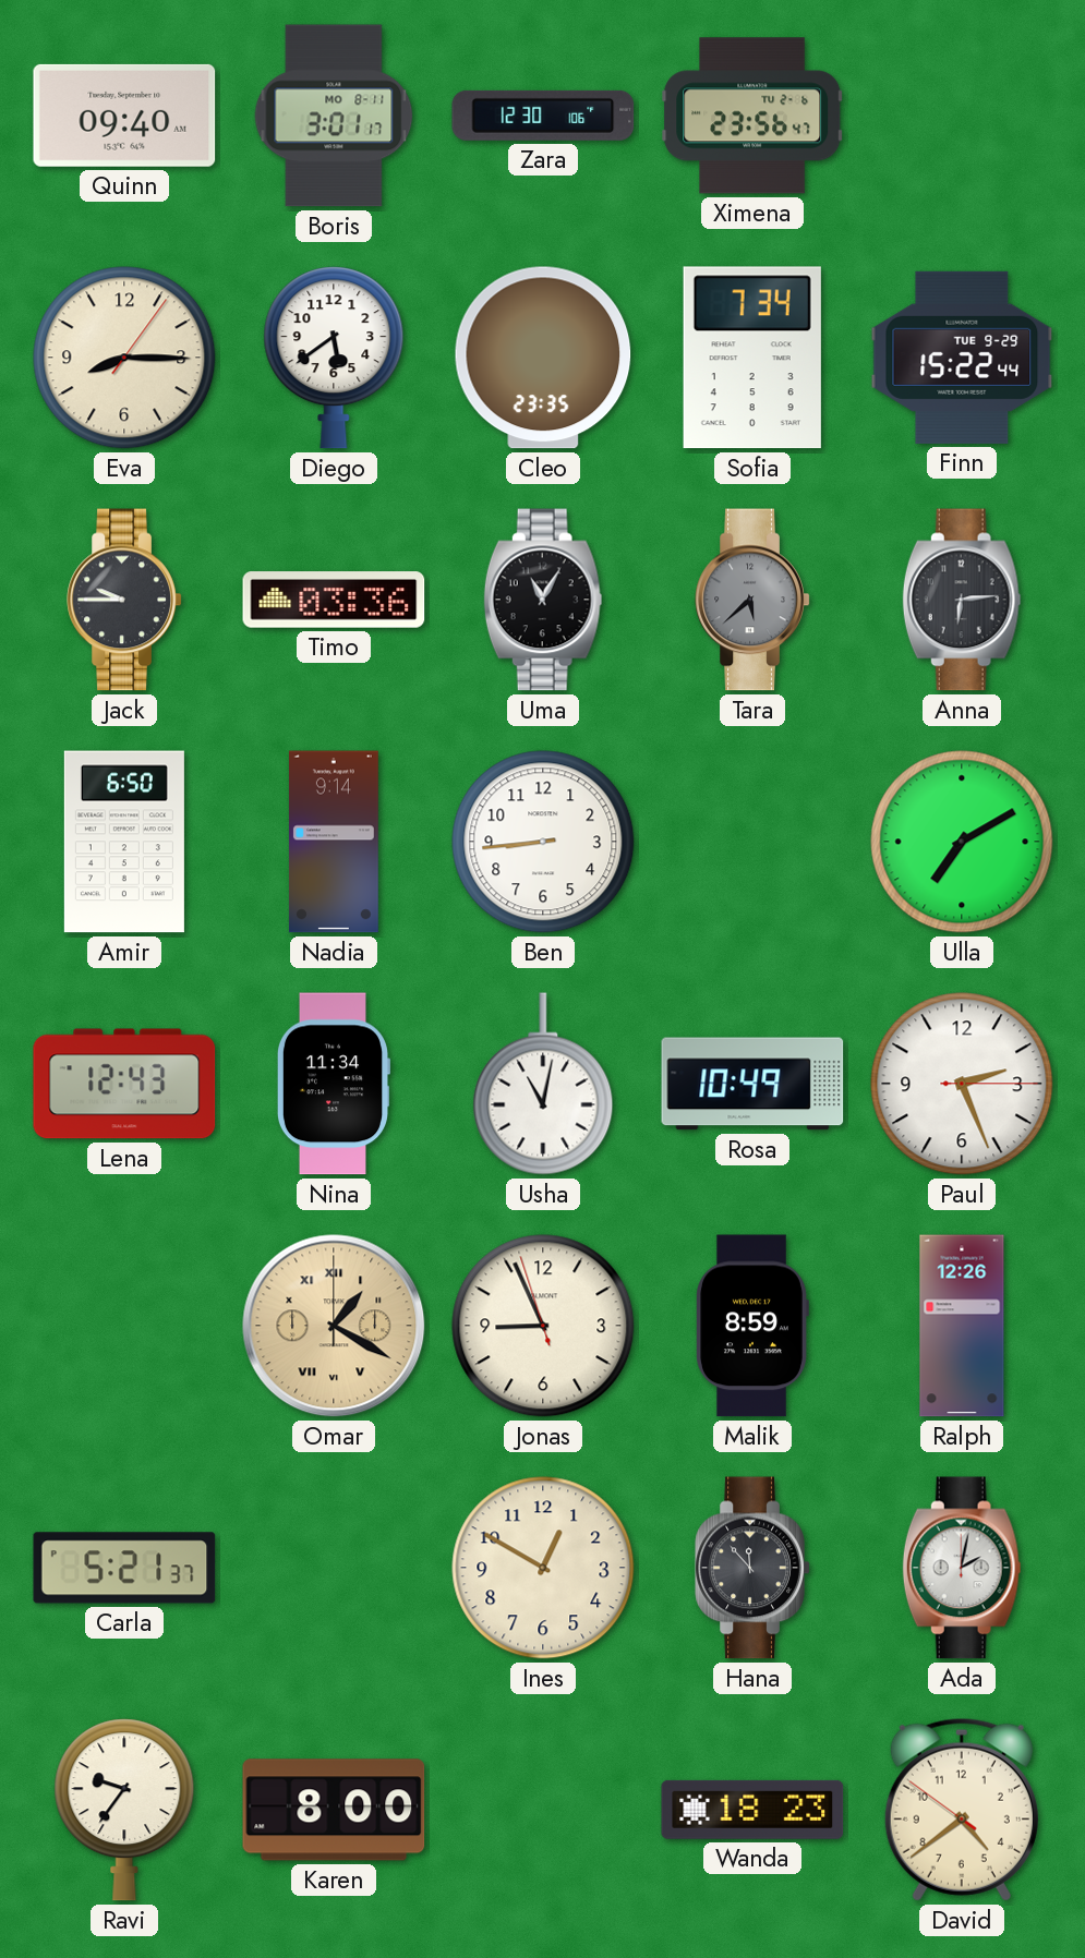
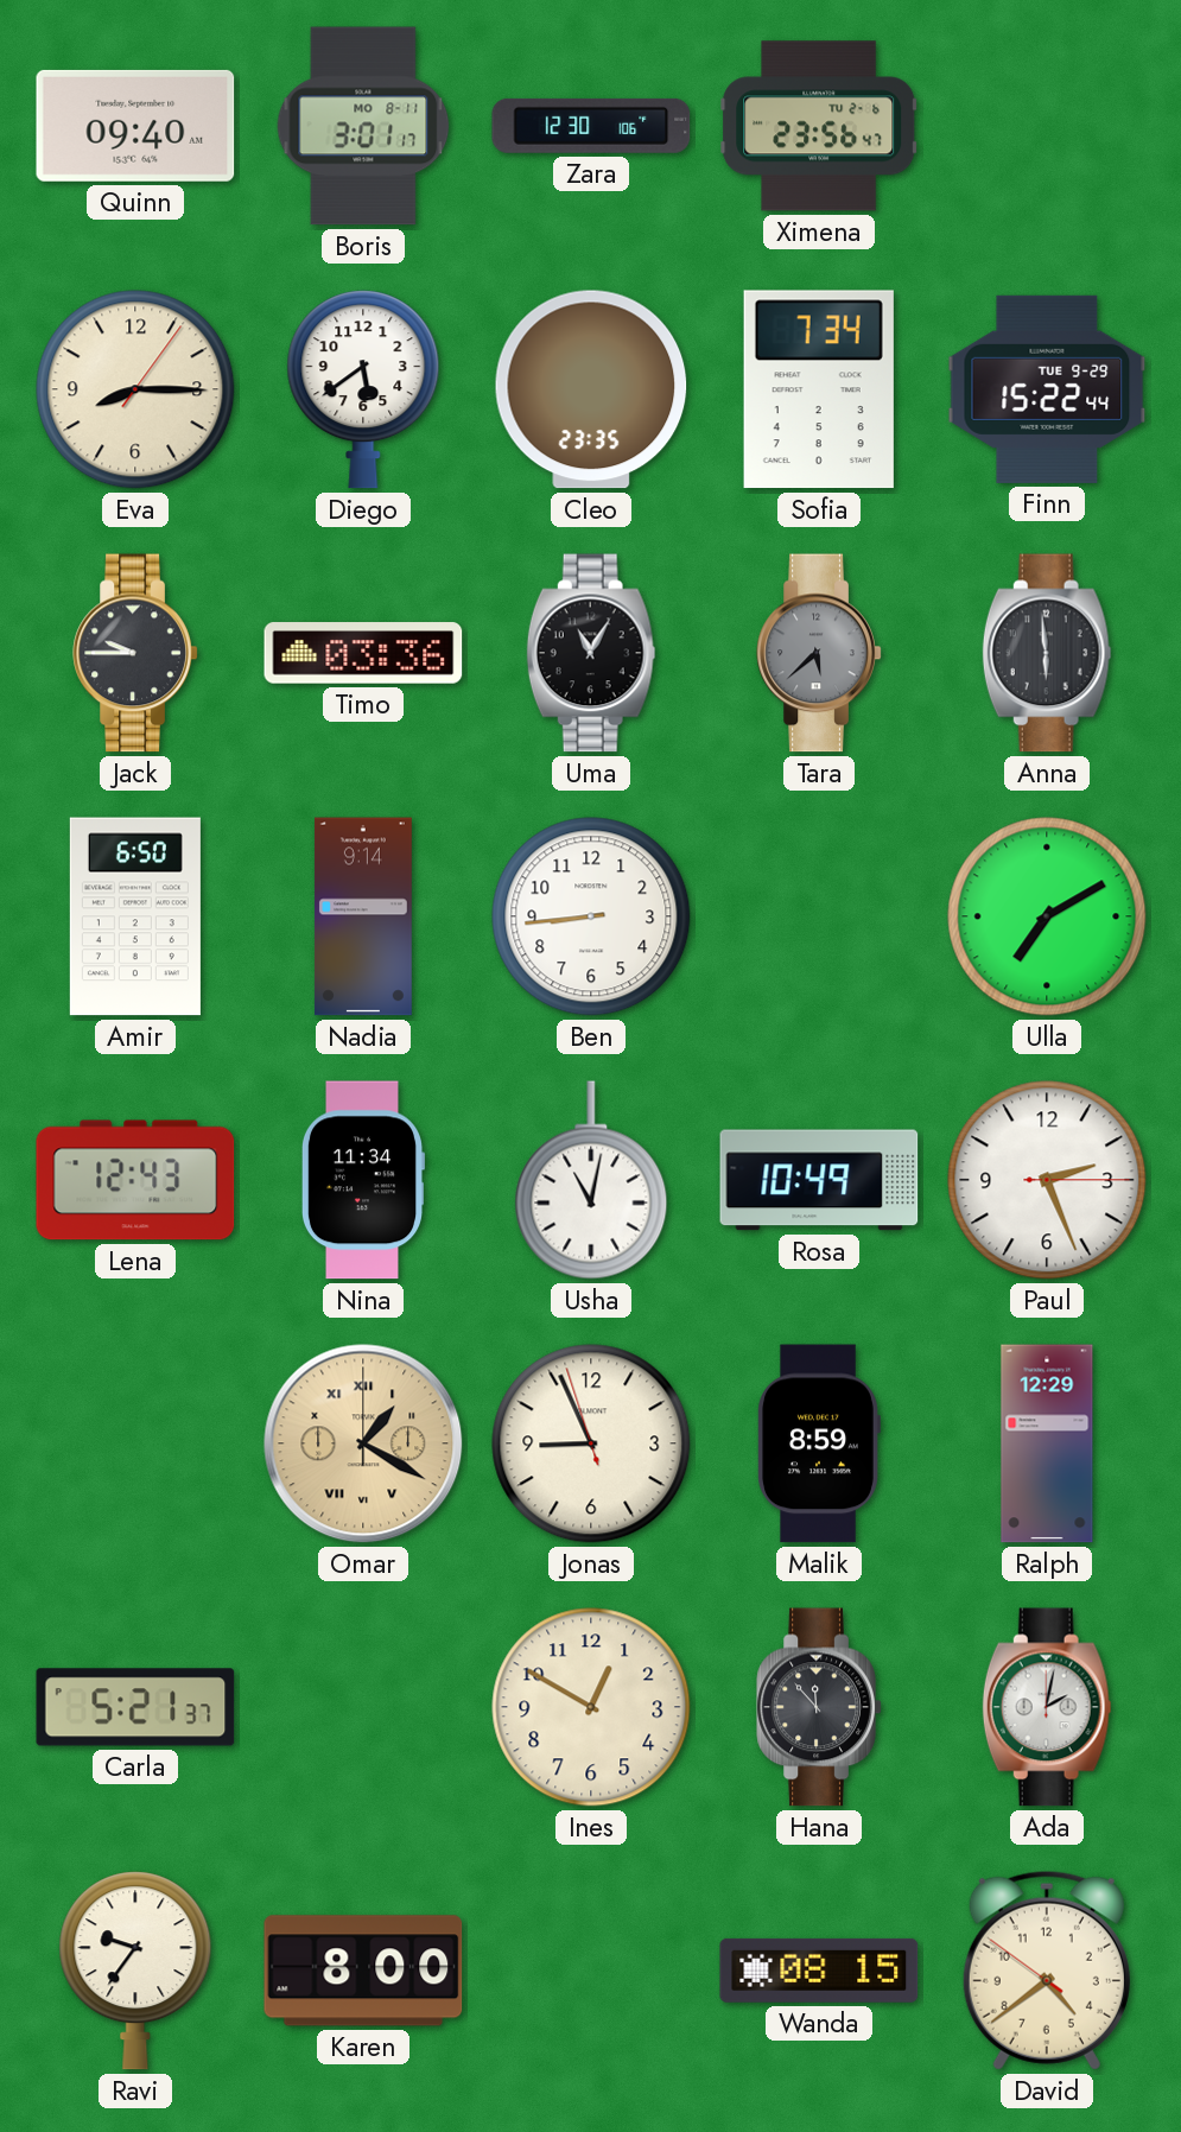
Anna: 6:14 -> 5:59 (1047, 653)
Ralph: 12:26 -> 12:29 (1047, 1443)
Wanda: 18:23 -> 08:15 (819, 1971)
